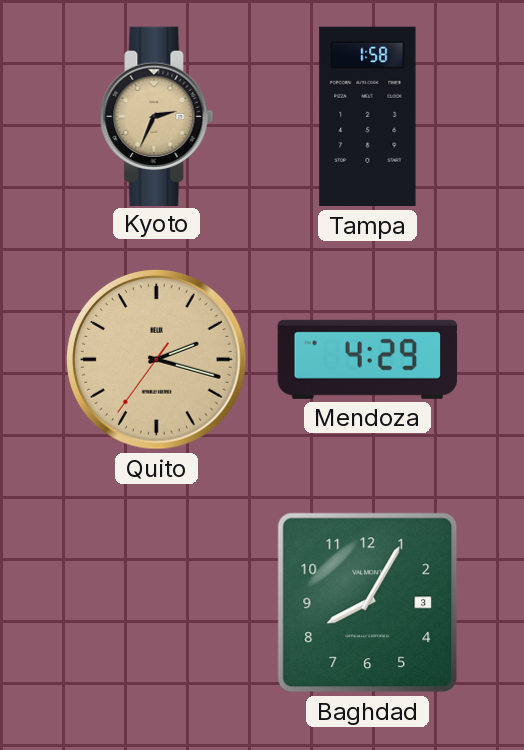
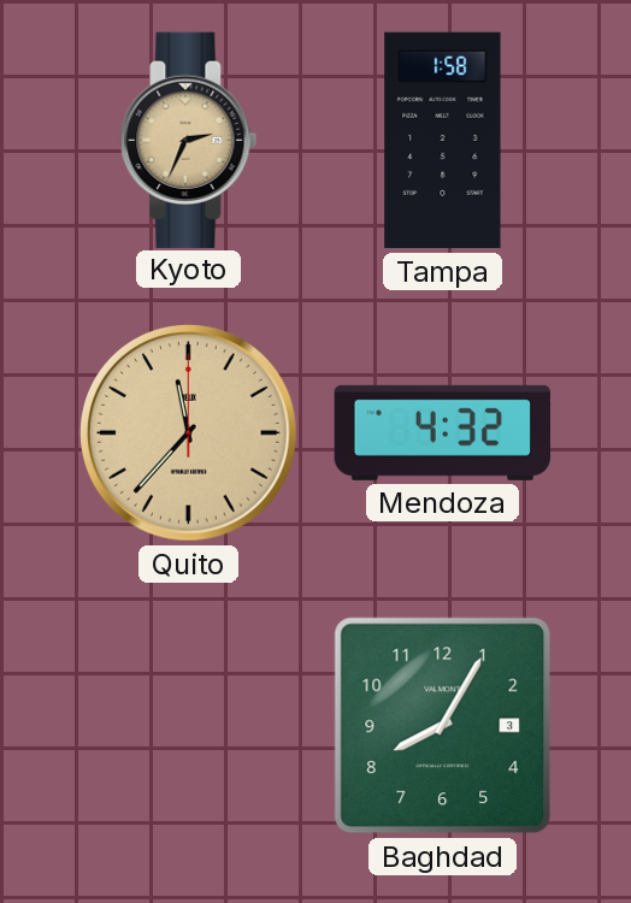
Quito: 2:17 -> 11:37 (189, 433)
Mendoza: 4:29 -> 4:32 (442, 432)
